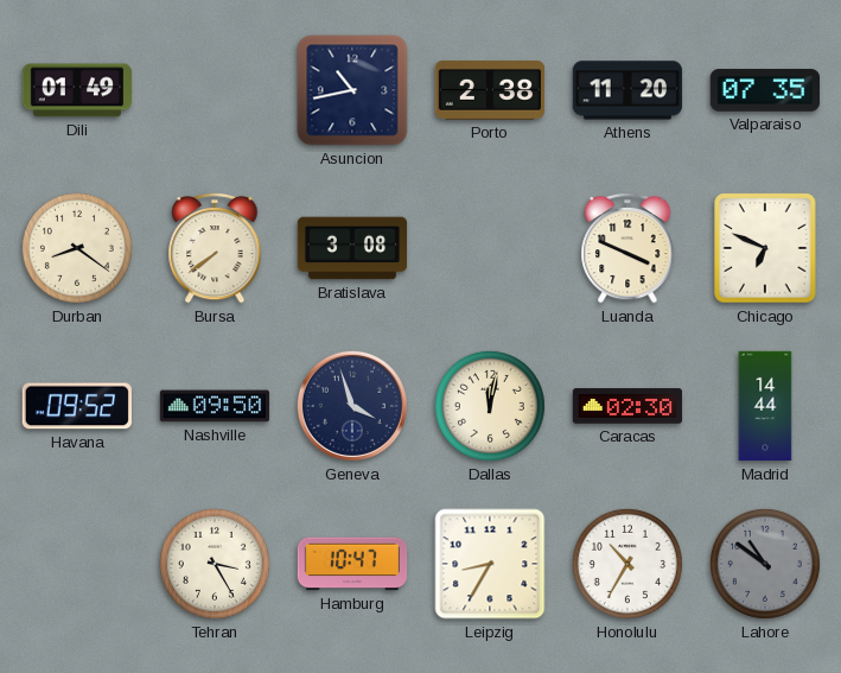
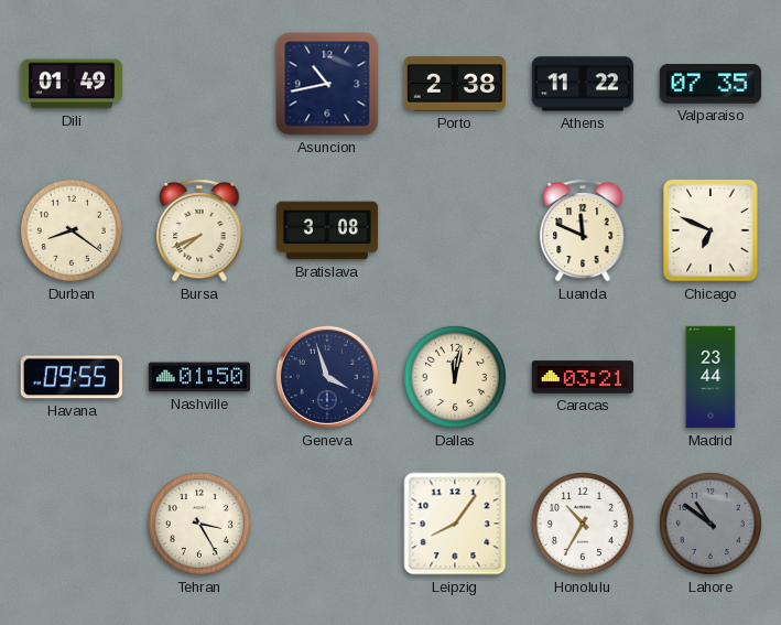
Athens: 11:20 -> 11:22 (583, 84)
Bursa: 7:39 -> 7:41 (199, 230)
Luanda: 3:49 -> 11:49 (583, 230)
Havana: 09:52 -> 09:55 (72, 377)
Nashville: 09:50 -> 01:50 (199, 377)
Caracas: 02:30 -> 03:21 (583, 377)
Madrid: 14:44 -> 23:44 (711, 377)
Hamburg: 10:47 -> none (352, 564)
Leipzig: 8:35 -> 8:06 (455, 524)
